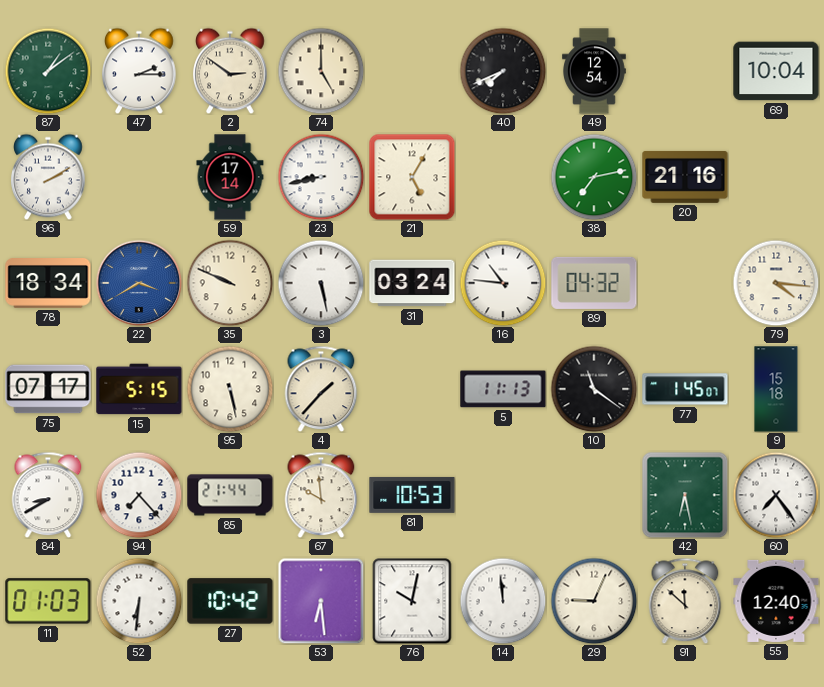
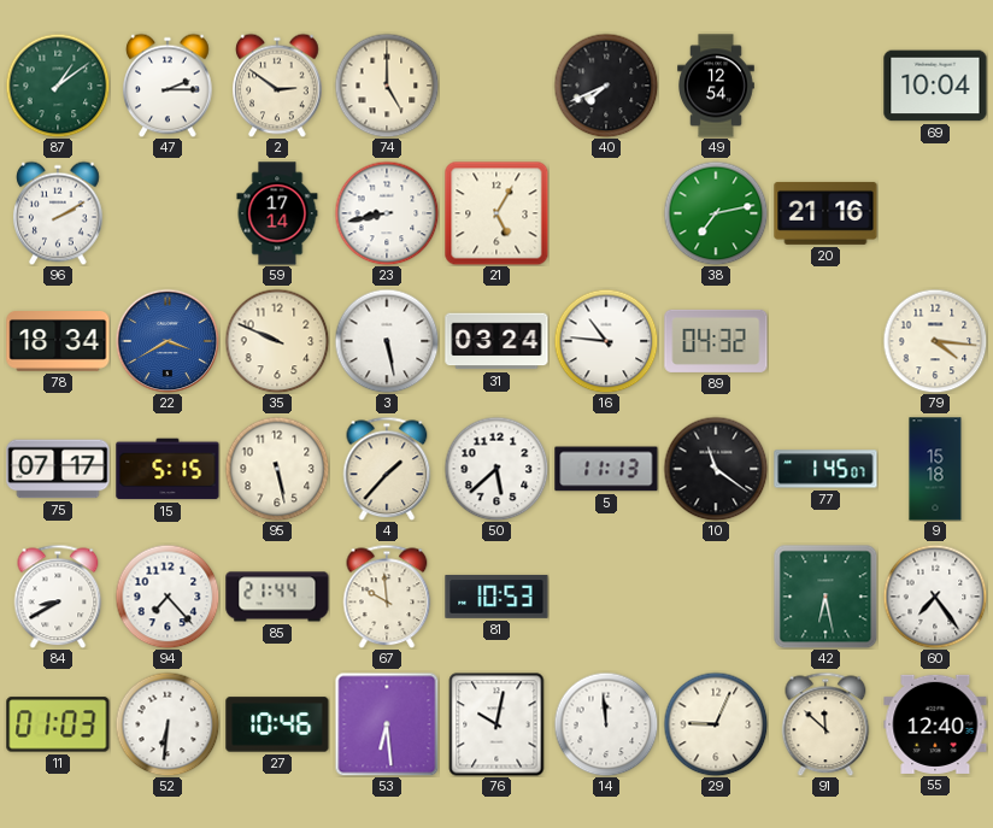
50: none -> 5:38 (497, 469)
27: 10:42 -> 10:46 (277, 724)
